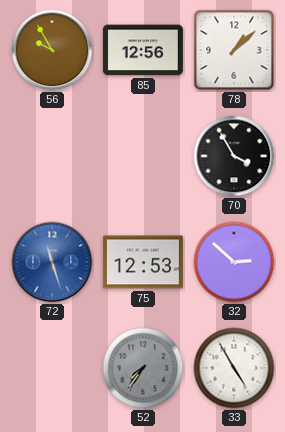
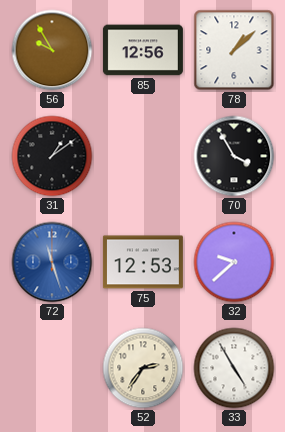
31: none -> 1:09 (52, 156)
32: 2:52 -> 9:38 (234, 262)
52: 7:36 -> 2:36 (143, 368)
52 dial: grey -> cream (143, 368)
